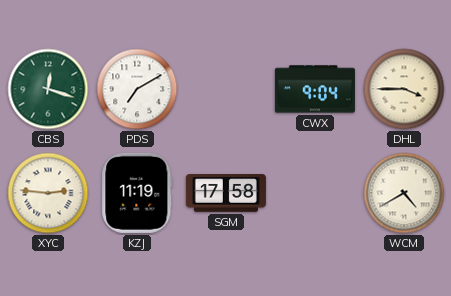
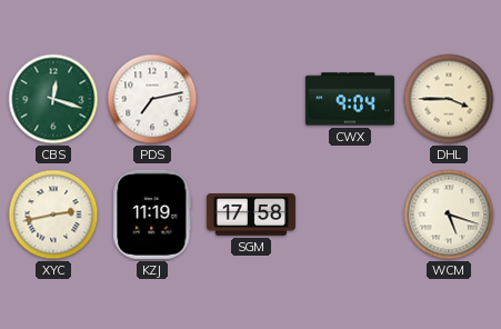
PDS: 7:10 -> 7:13 (152, 99)
XYC: 2:46 -> 2:43 (53, 215)
WCM: 4:40 -> 5:18 (449, 215)
